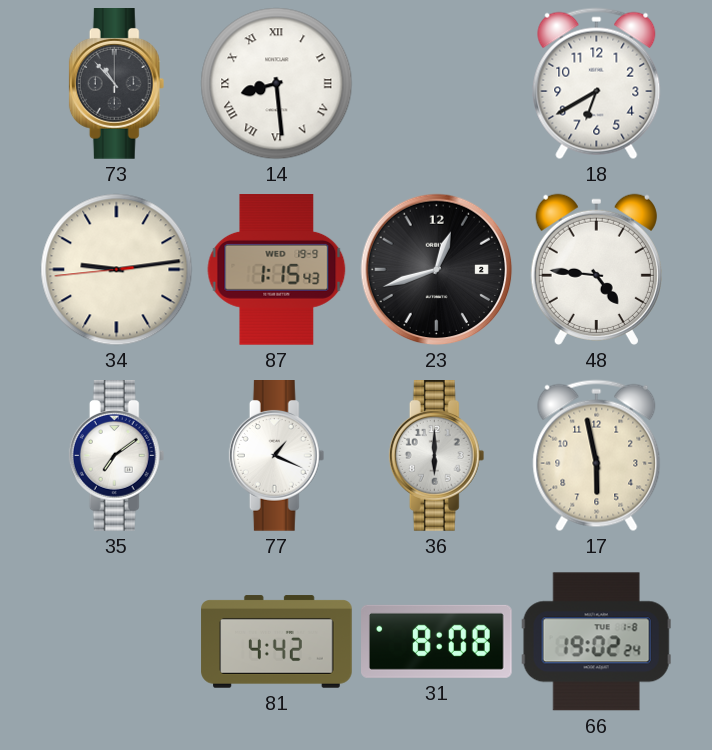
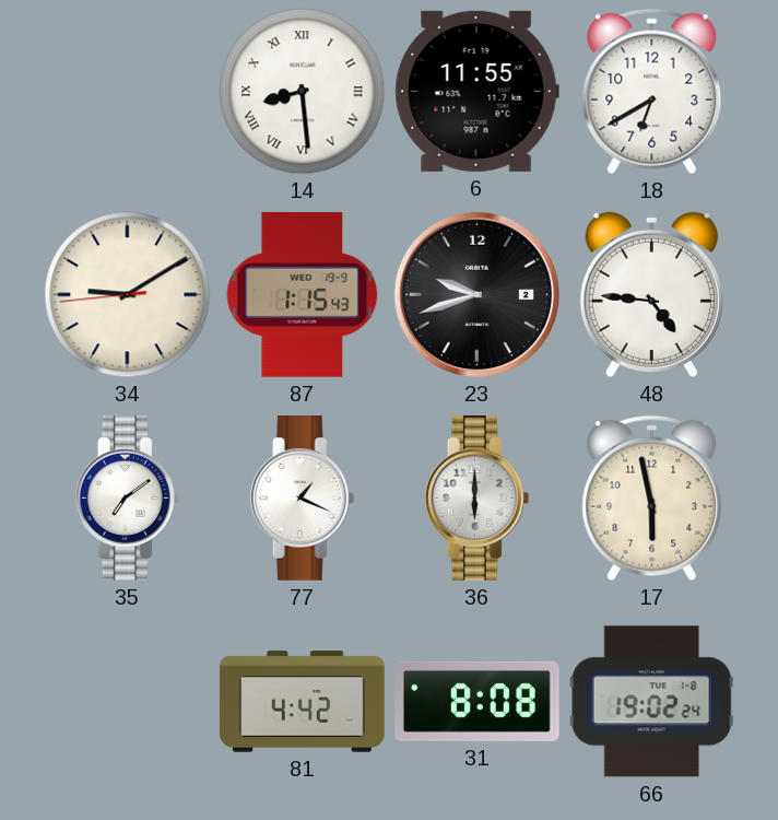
73: 10:53 -> none (117, 84)
6: none -> 11:55 (476, 91)
34: 9:13 -> 9:09 (128, 295)
23: 12:42 -> 9:42 (478, 295)
